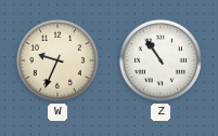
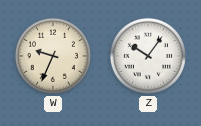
Z: 10:54 -> 10:06 (148, 56)
